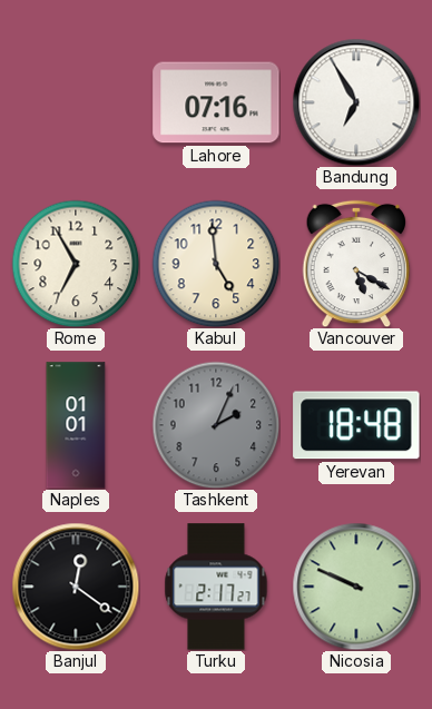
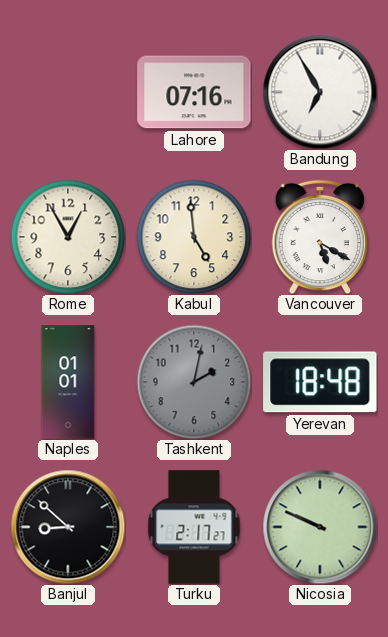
Rome: 6:55 -> 12:55 (68, 237)
Tashkent: 2:04 -> 2:02 (194, 382)
Banjul: 12:21 -> 8:52 (68, 527)
